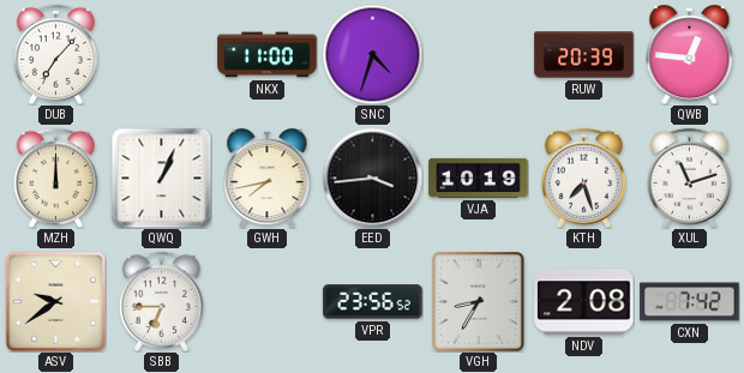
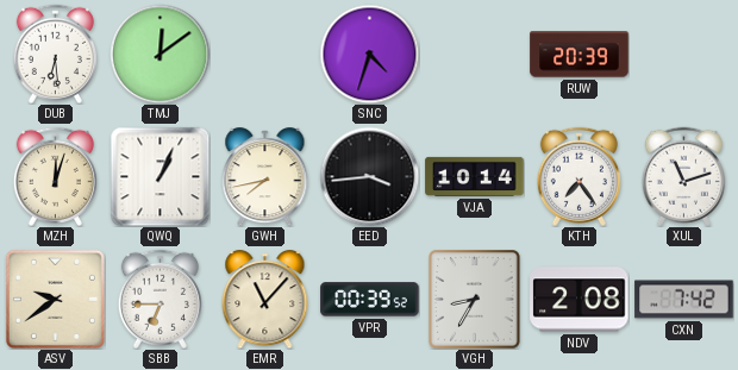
DUB: 7:07 -> 6:29 (55, 54)
TMJ: none -> 12:09 (160, 54)
NKX: 11:00 -> none (268, 55)
QWB: 12:46 -> none (690, 55)
MZH: 12:00 -> 12:03 (55, 176)
VJA: 10:19 -> 10:14 (475, 176)
KTH: 7:27 -> 7:24 (578, 176)
EMR: none -> 11:07 (265, 300)
VPR: 23:56 -> 00:39 (370, 300)
